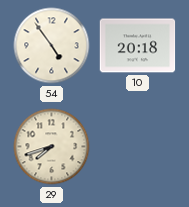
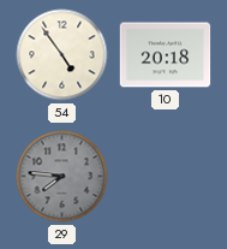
29: 7:42 -> 7:46 (62, 177)
29 dial: cream -> grey (62, 177)
